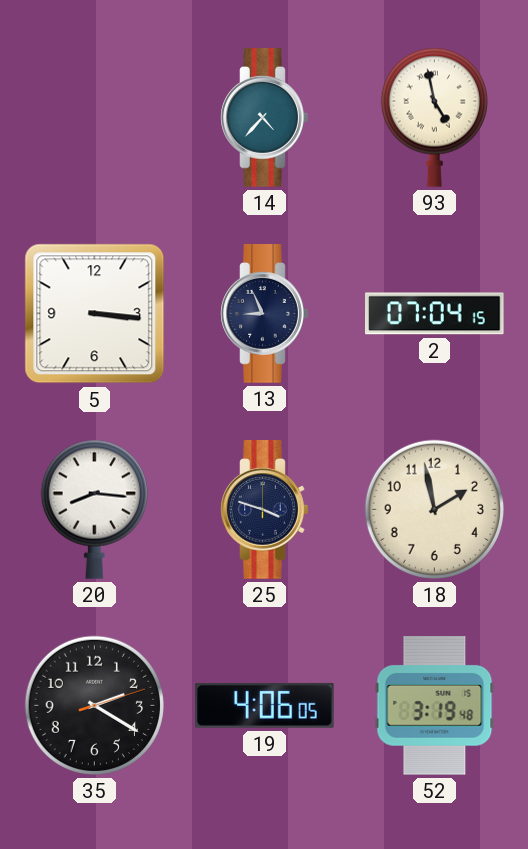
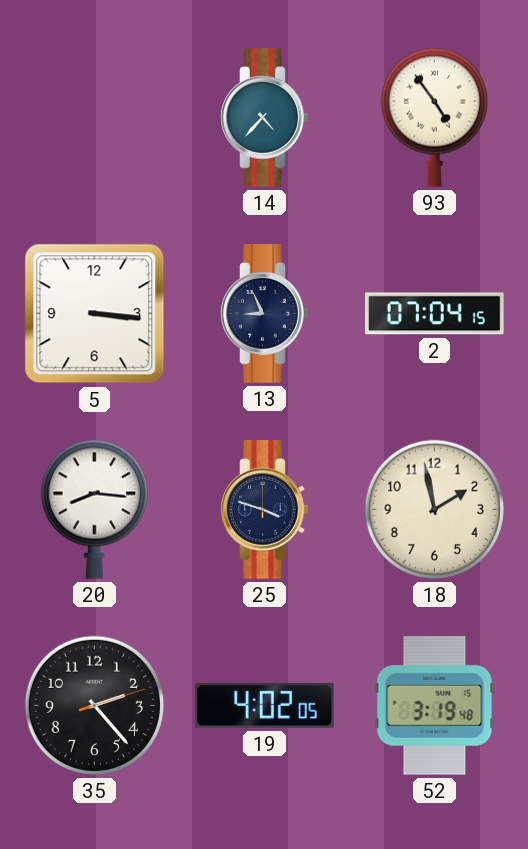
93: 4:58 -> 4:54 (434, 117)
35: 2:20 -> 2:23 (94, 705)
19: 4:06 -> 4:02 (265, 705)
